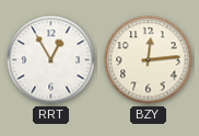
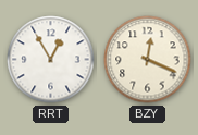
BZY: 12:14 -> 12:19 (148, 60)
